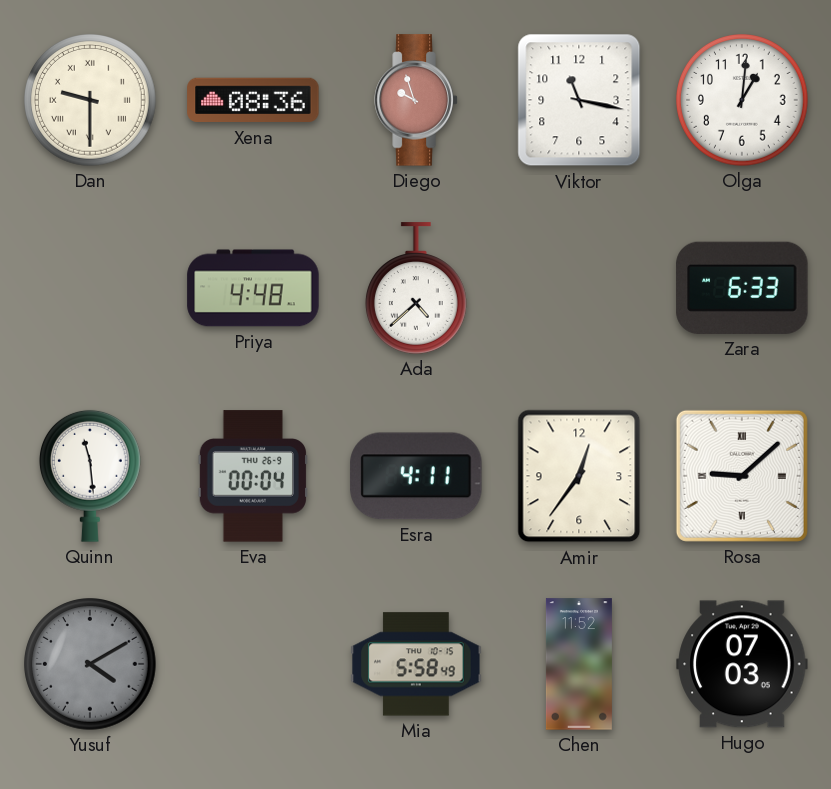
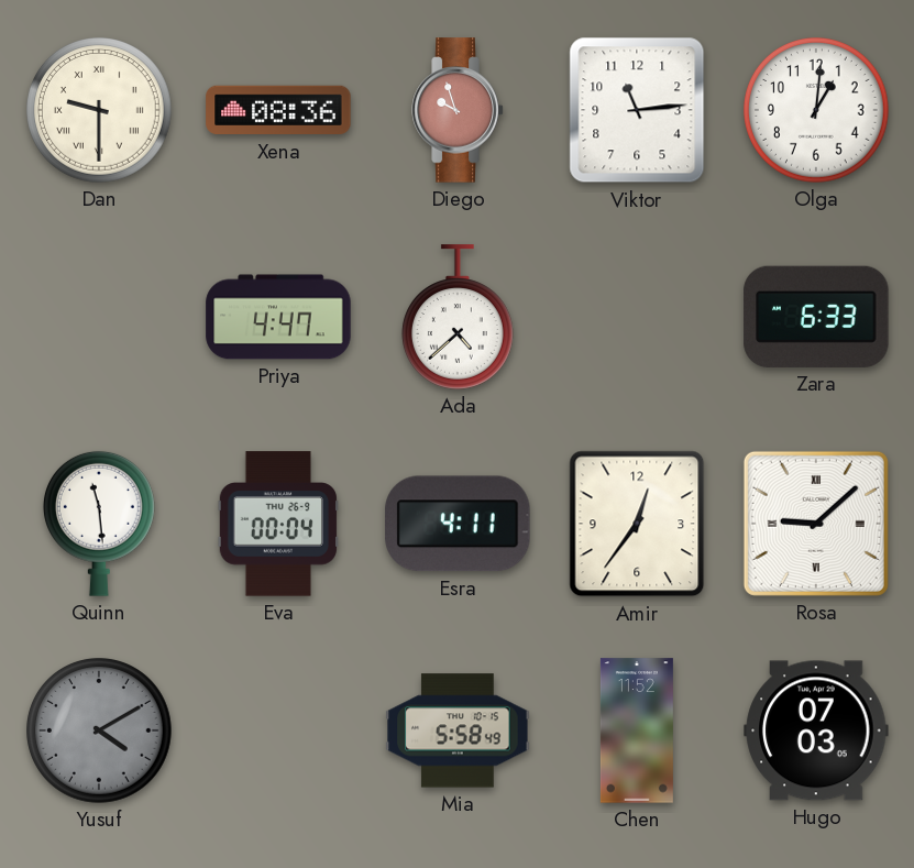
Viktor: 11:17 -> 11:14 (637, 110)
Priya: 4:48 -> 4:47 (278, 317)
